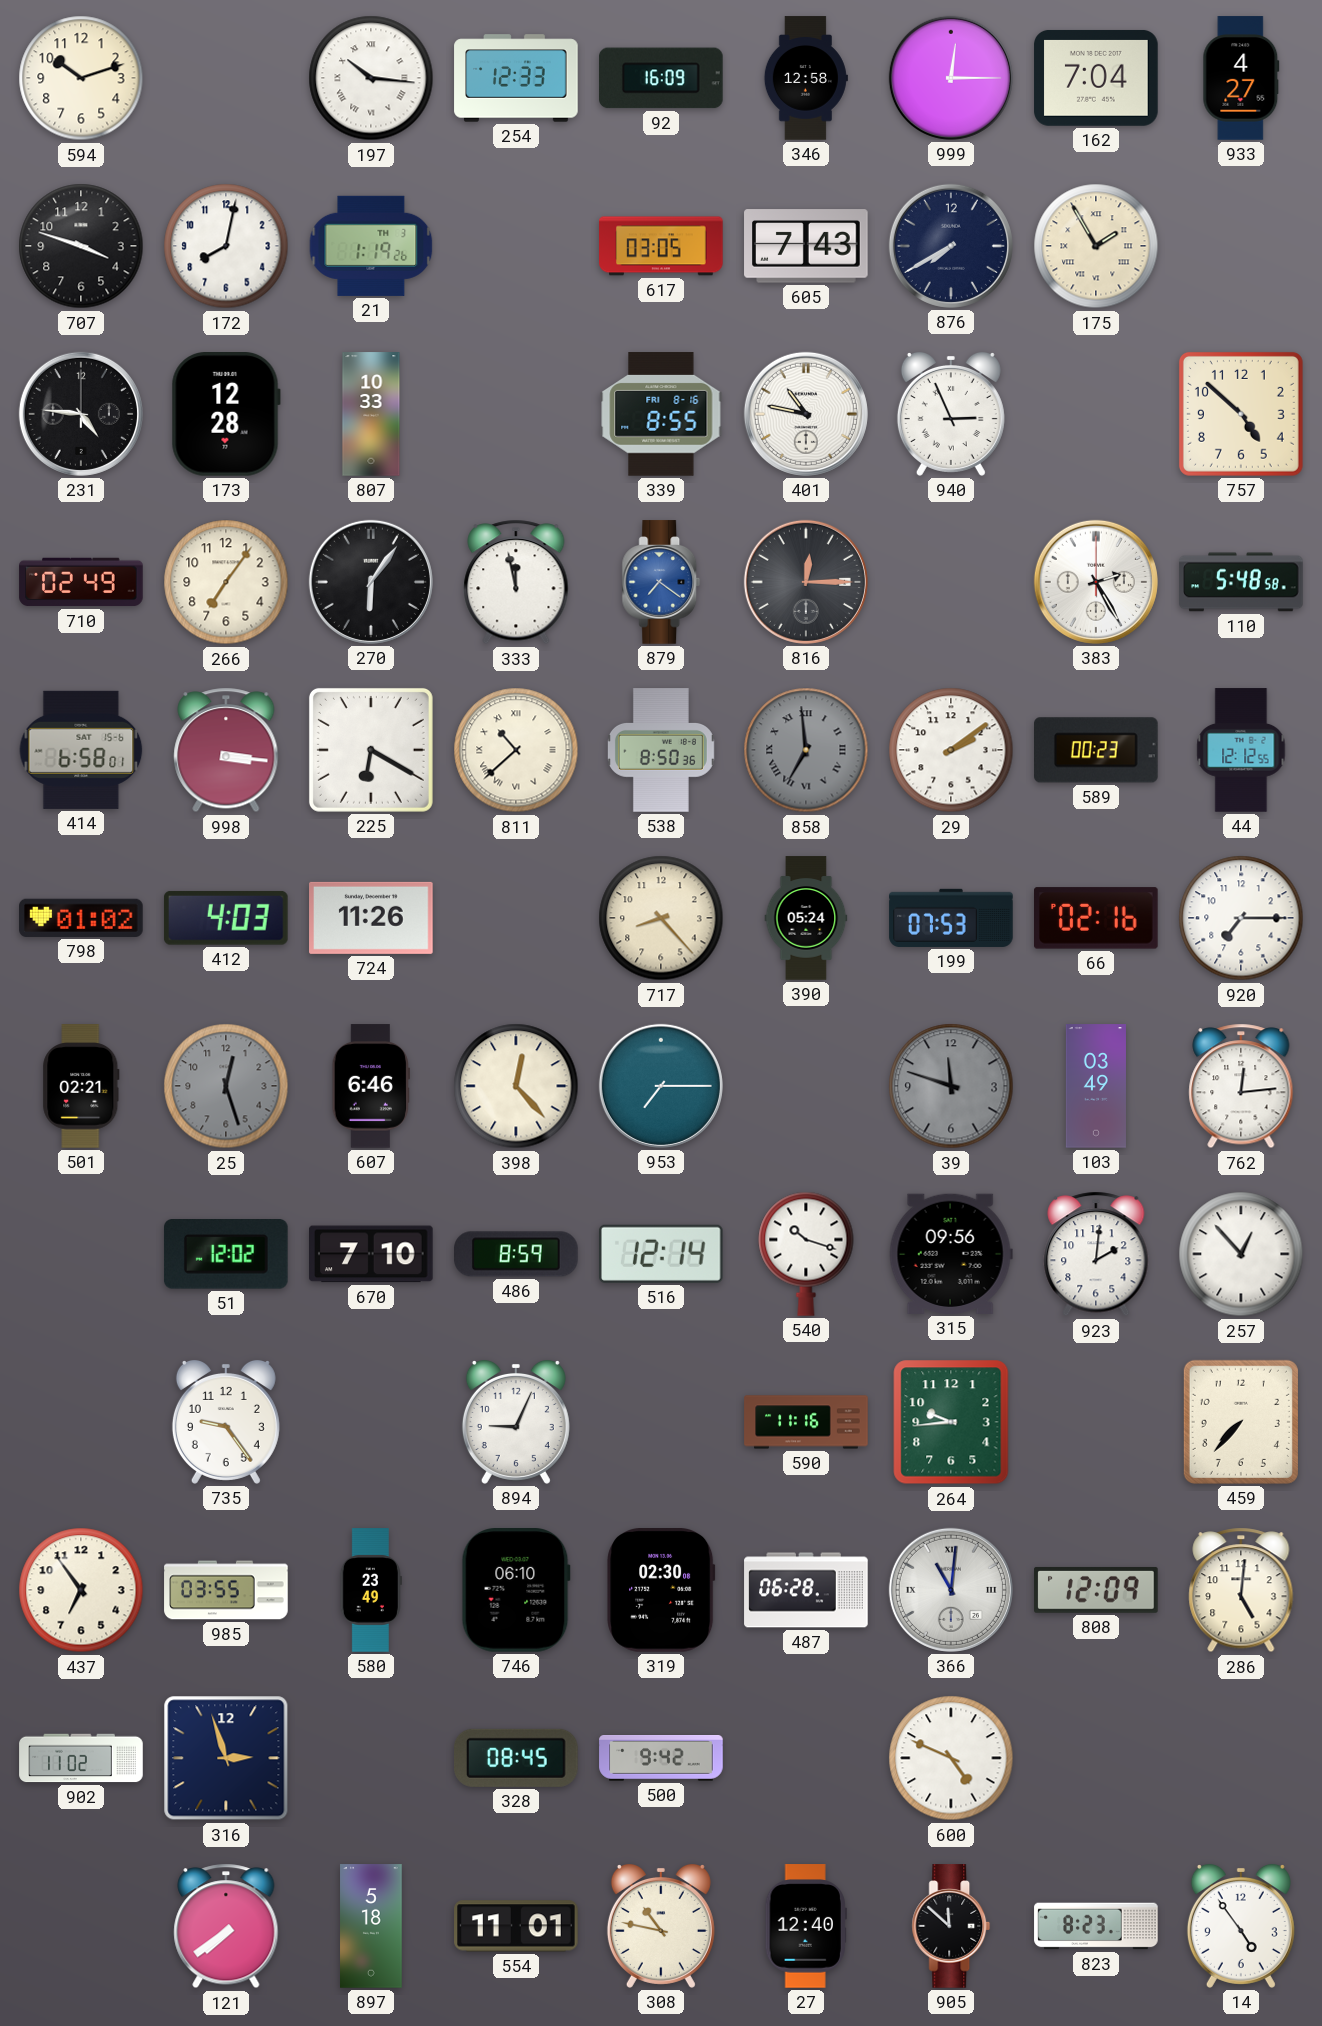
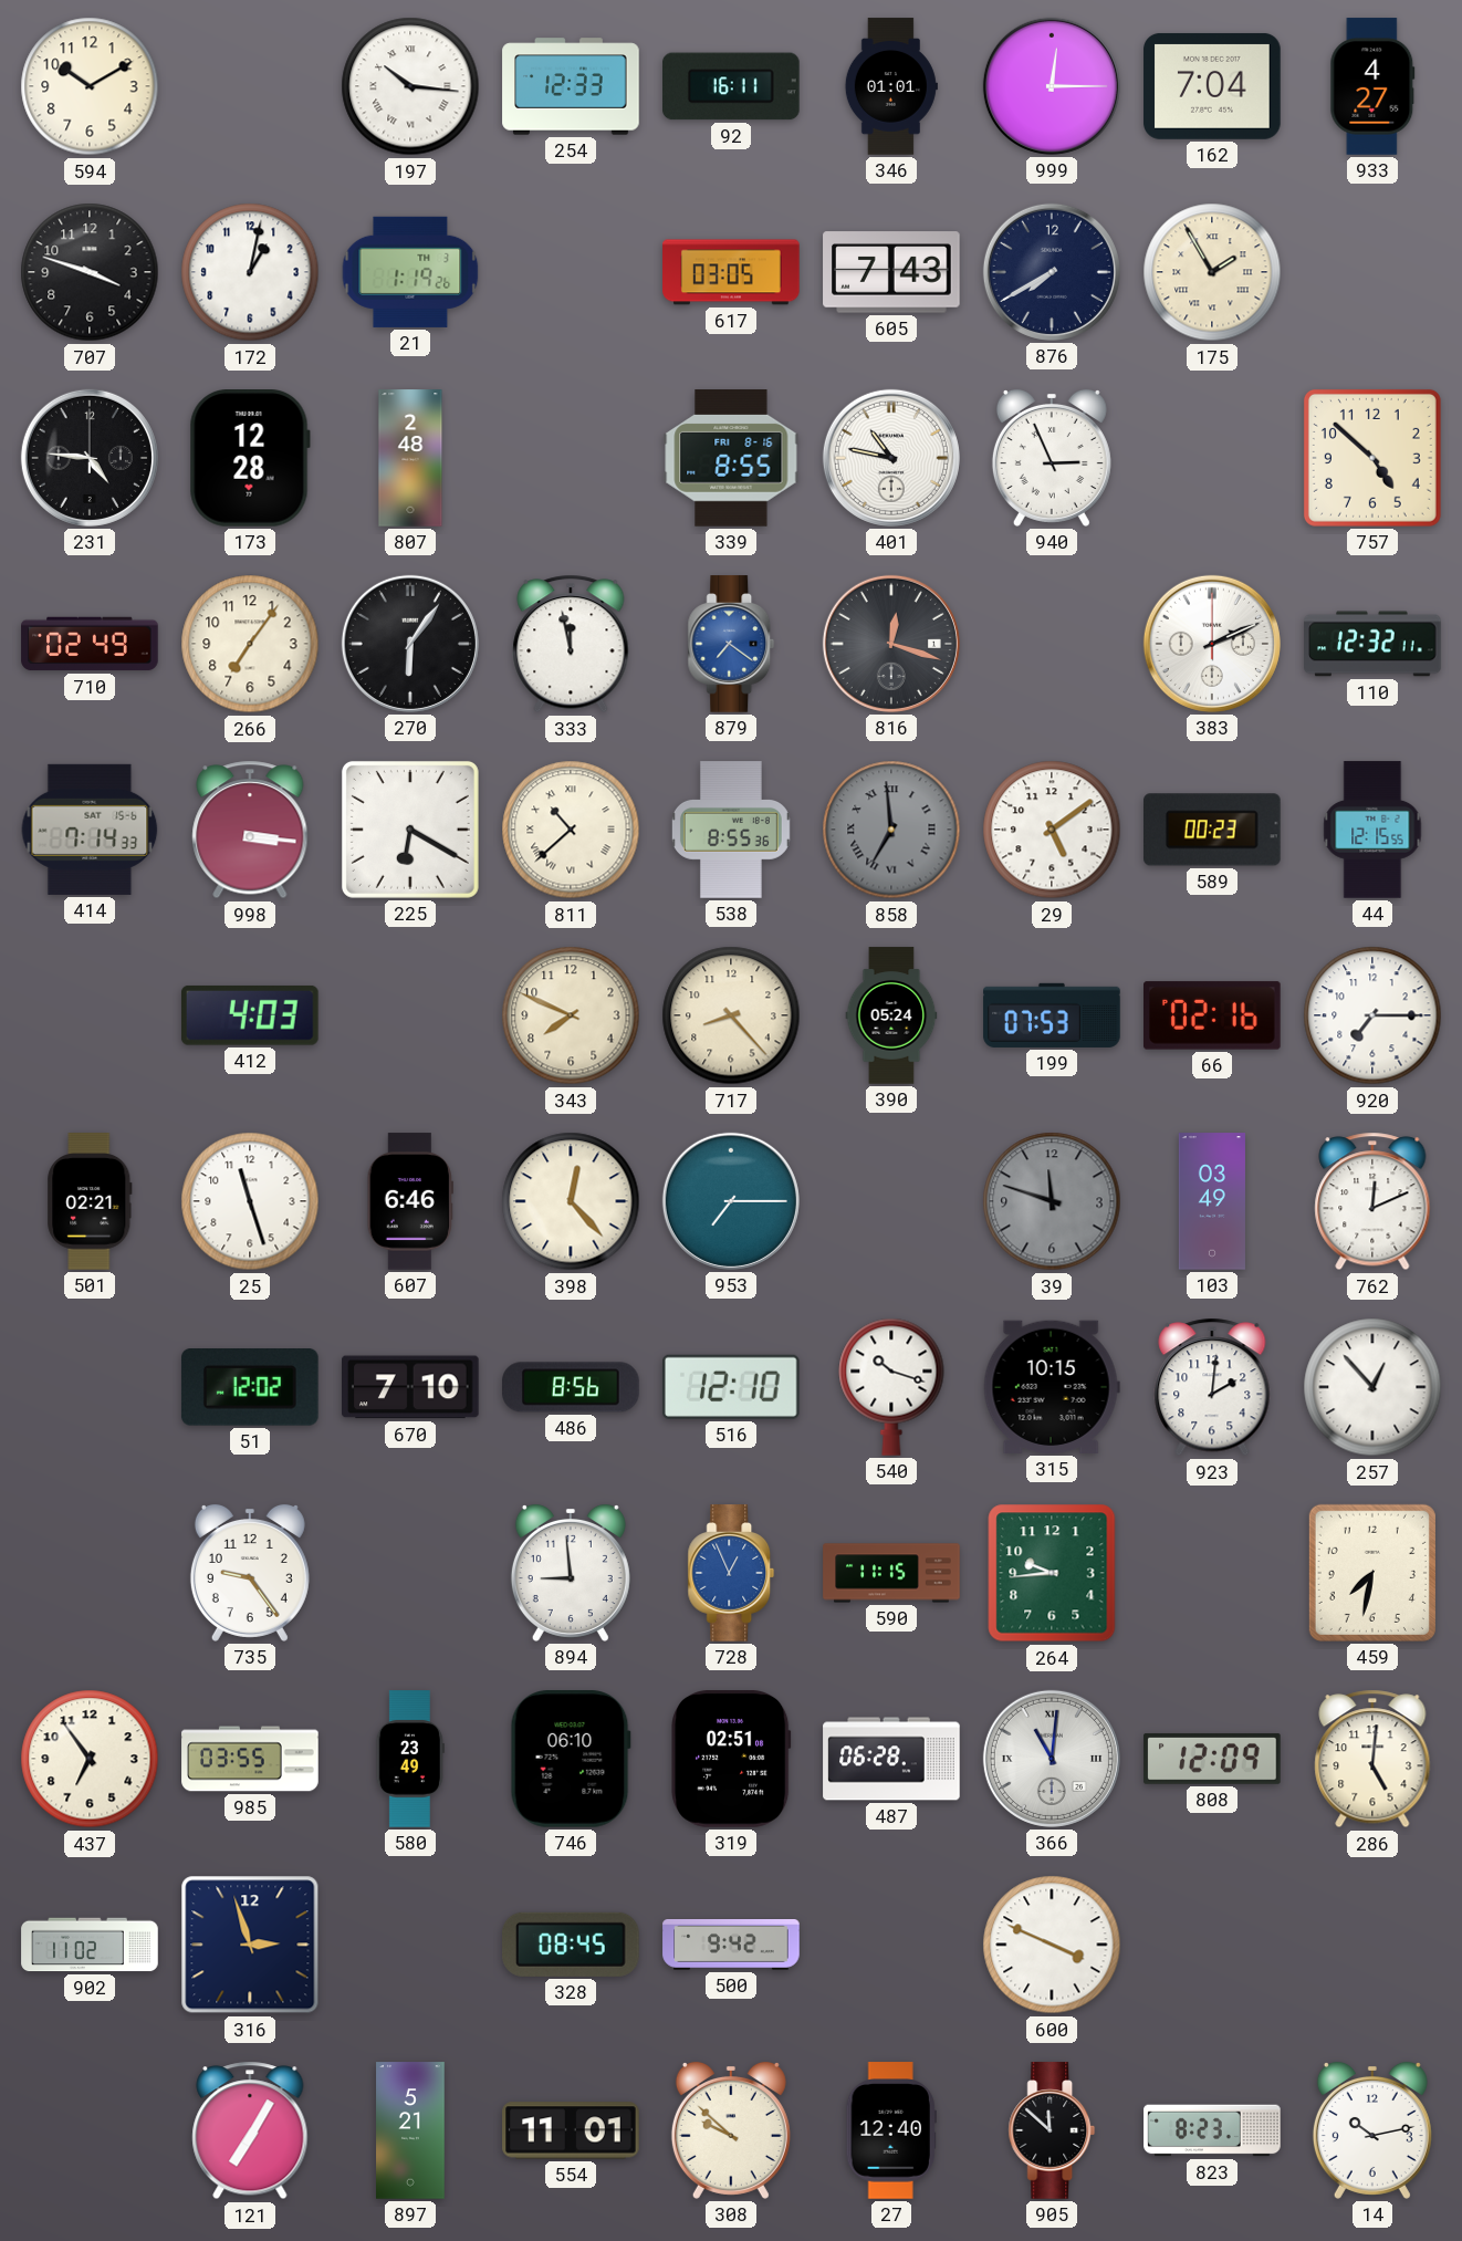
594: 10:12 -> 10:10 (90, 86)
92: 16:09 -> 16:11 (732, 86)
346: 12:58 -> 01:01 (891, 86)
172: 8:02 -> 1:02 (250, 272)
807: 10:33 -> 2:48 (410, 458)
816: 12:15 -> 12:18 (891, 644)
383: 2:25 -> 2:11 (1212, 644)
110: 5:48 -> 12:32 (1372, 644)
414: 6:58 -> 7:14 (90, 830)
538: 8:50 -> 8:55 (731, 830)
29: 2:09 -> 5:09 (1052, 830)
44: 12:12 -> 12:15 (1372, 830)
798: 01:02 -> none (81, 918)
724: 11:26 -> none (371, 918)
343: none -> 7:49 (571, 1015)
25: 12:27 -> 11:27 (250, 1201)
25 dial: grey -> white (250, 1201)
762: 12:14 -> 12:11 (1372, 1201)
486: 8:59 -> 8:56 (571, 1387)
516: 12:14 -> 12:10 (731, 1387)
315: 09:56 -> 10:15 (1052, 1387)
894: 9:04 -> 8:59 (571, 1573)
728: none -> 12:56 (731, 1573)
590: 11:16 -> 11:15 (891, 1573)
459: 7:37 -> 7:32 (1372, 1573)
319: 02:30 -> 02:51 (732, 1759)
600: 4:49 -> 3:49 (1052, 1945)
121: 7:39 -> 7:05 (250, 2130)
897: 5:18 -> 5:21 (410, 2130)
308: 10:47 -> 9:52 (731, 2130)
14: 4:54 -> 10:13 (1372, 2130)
